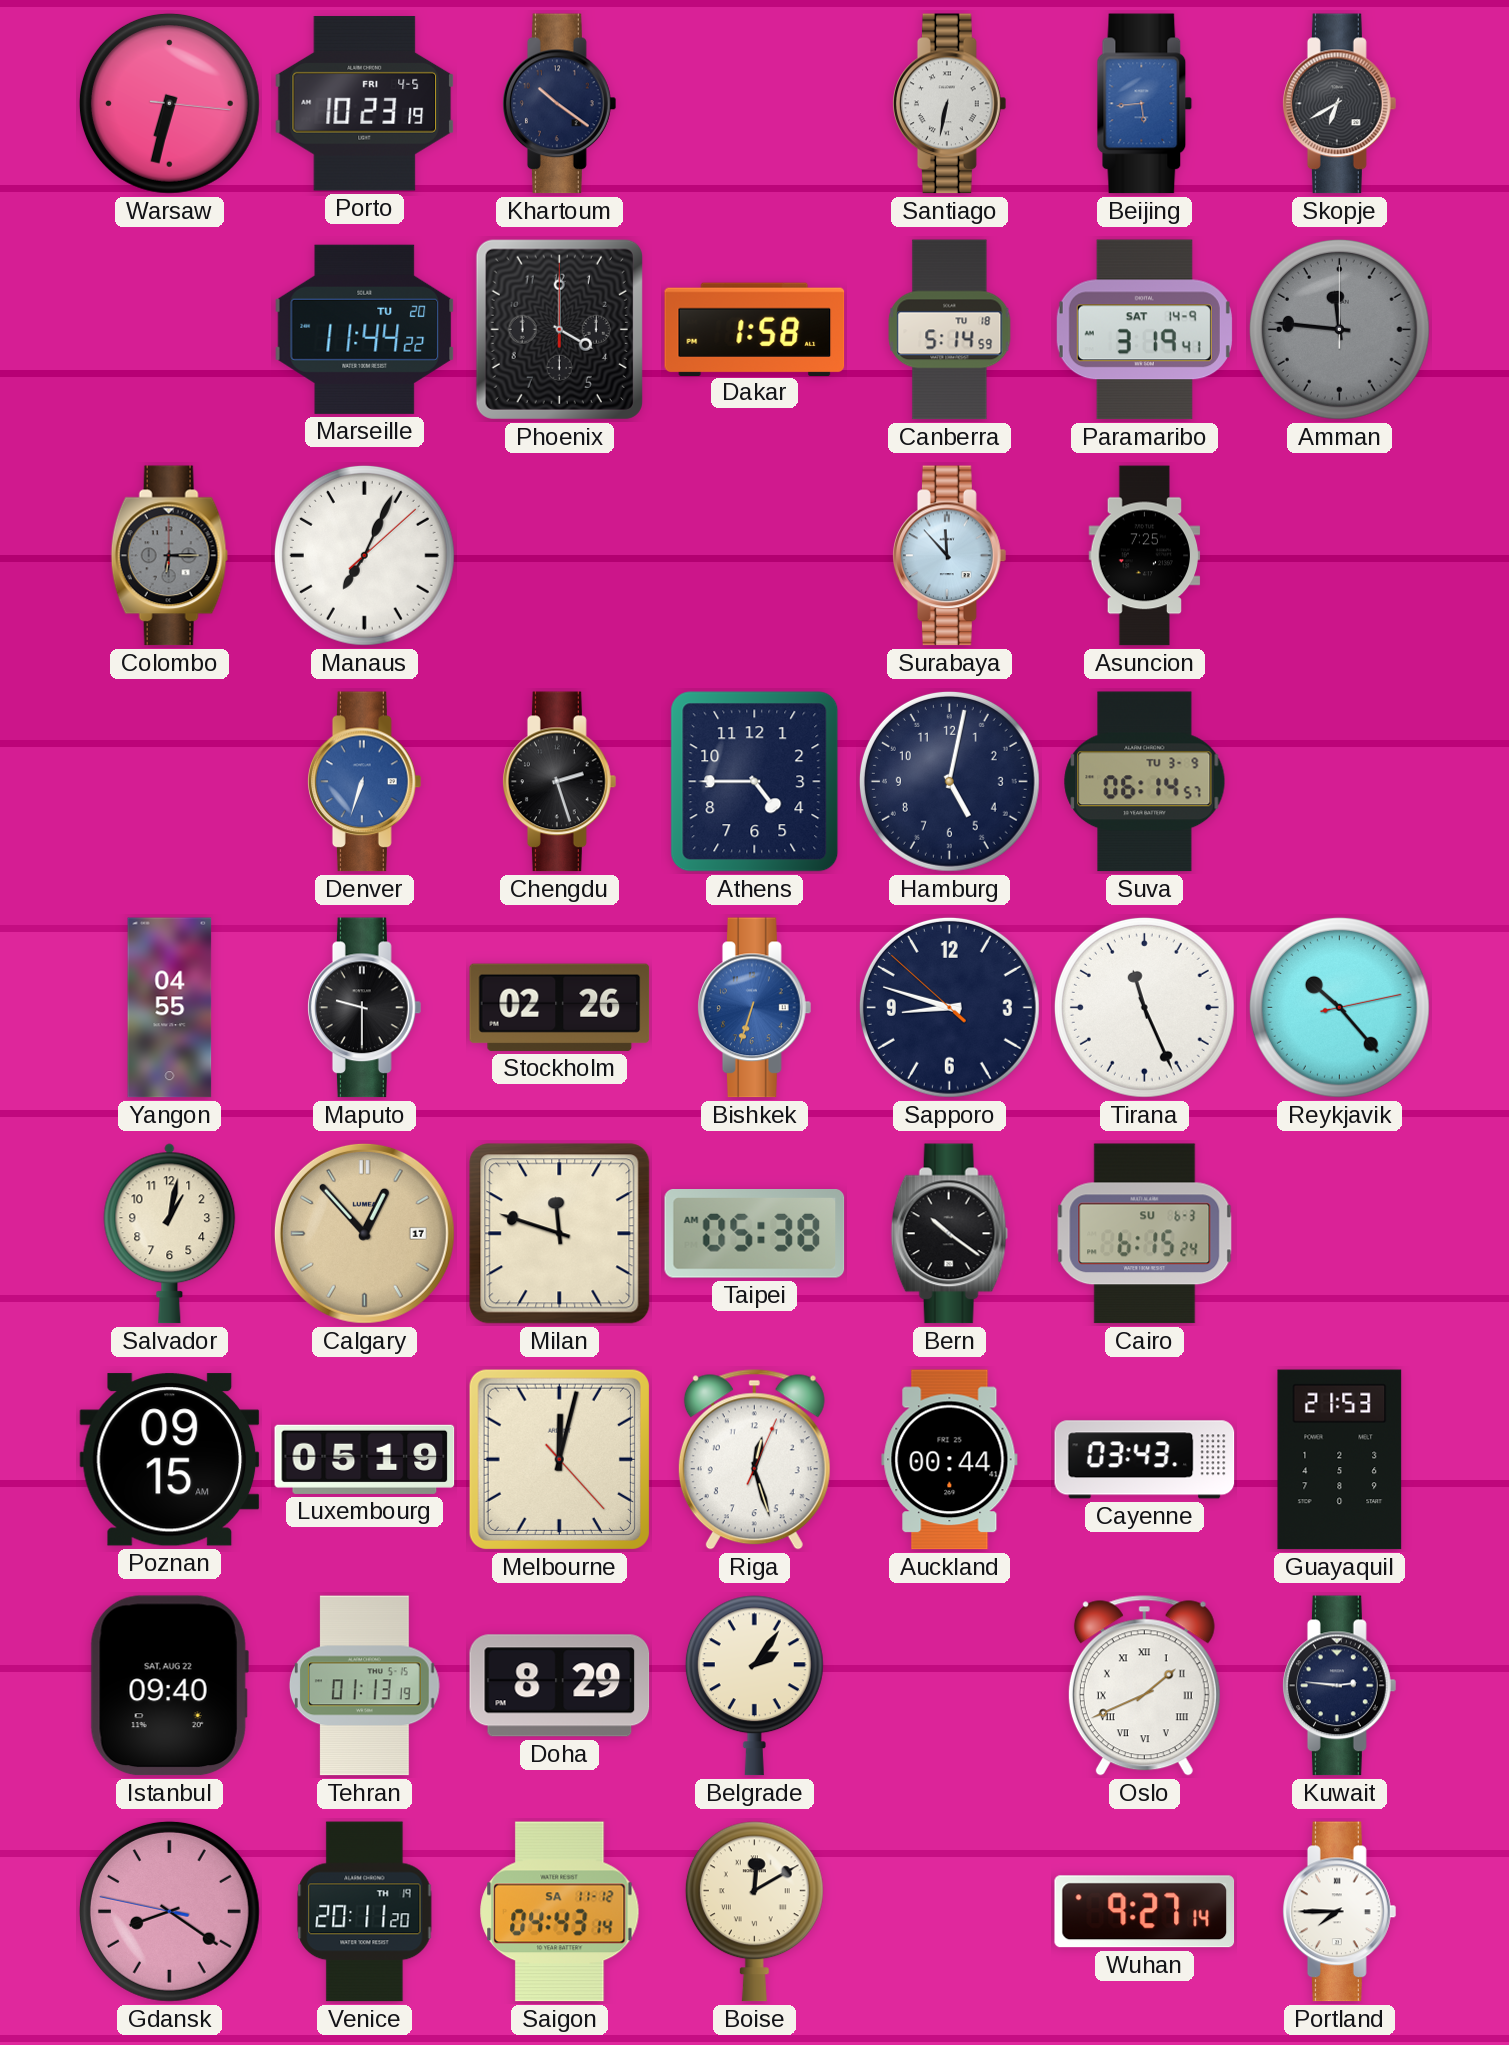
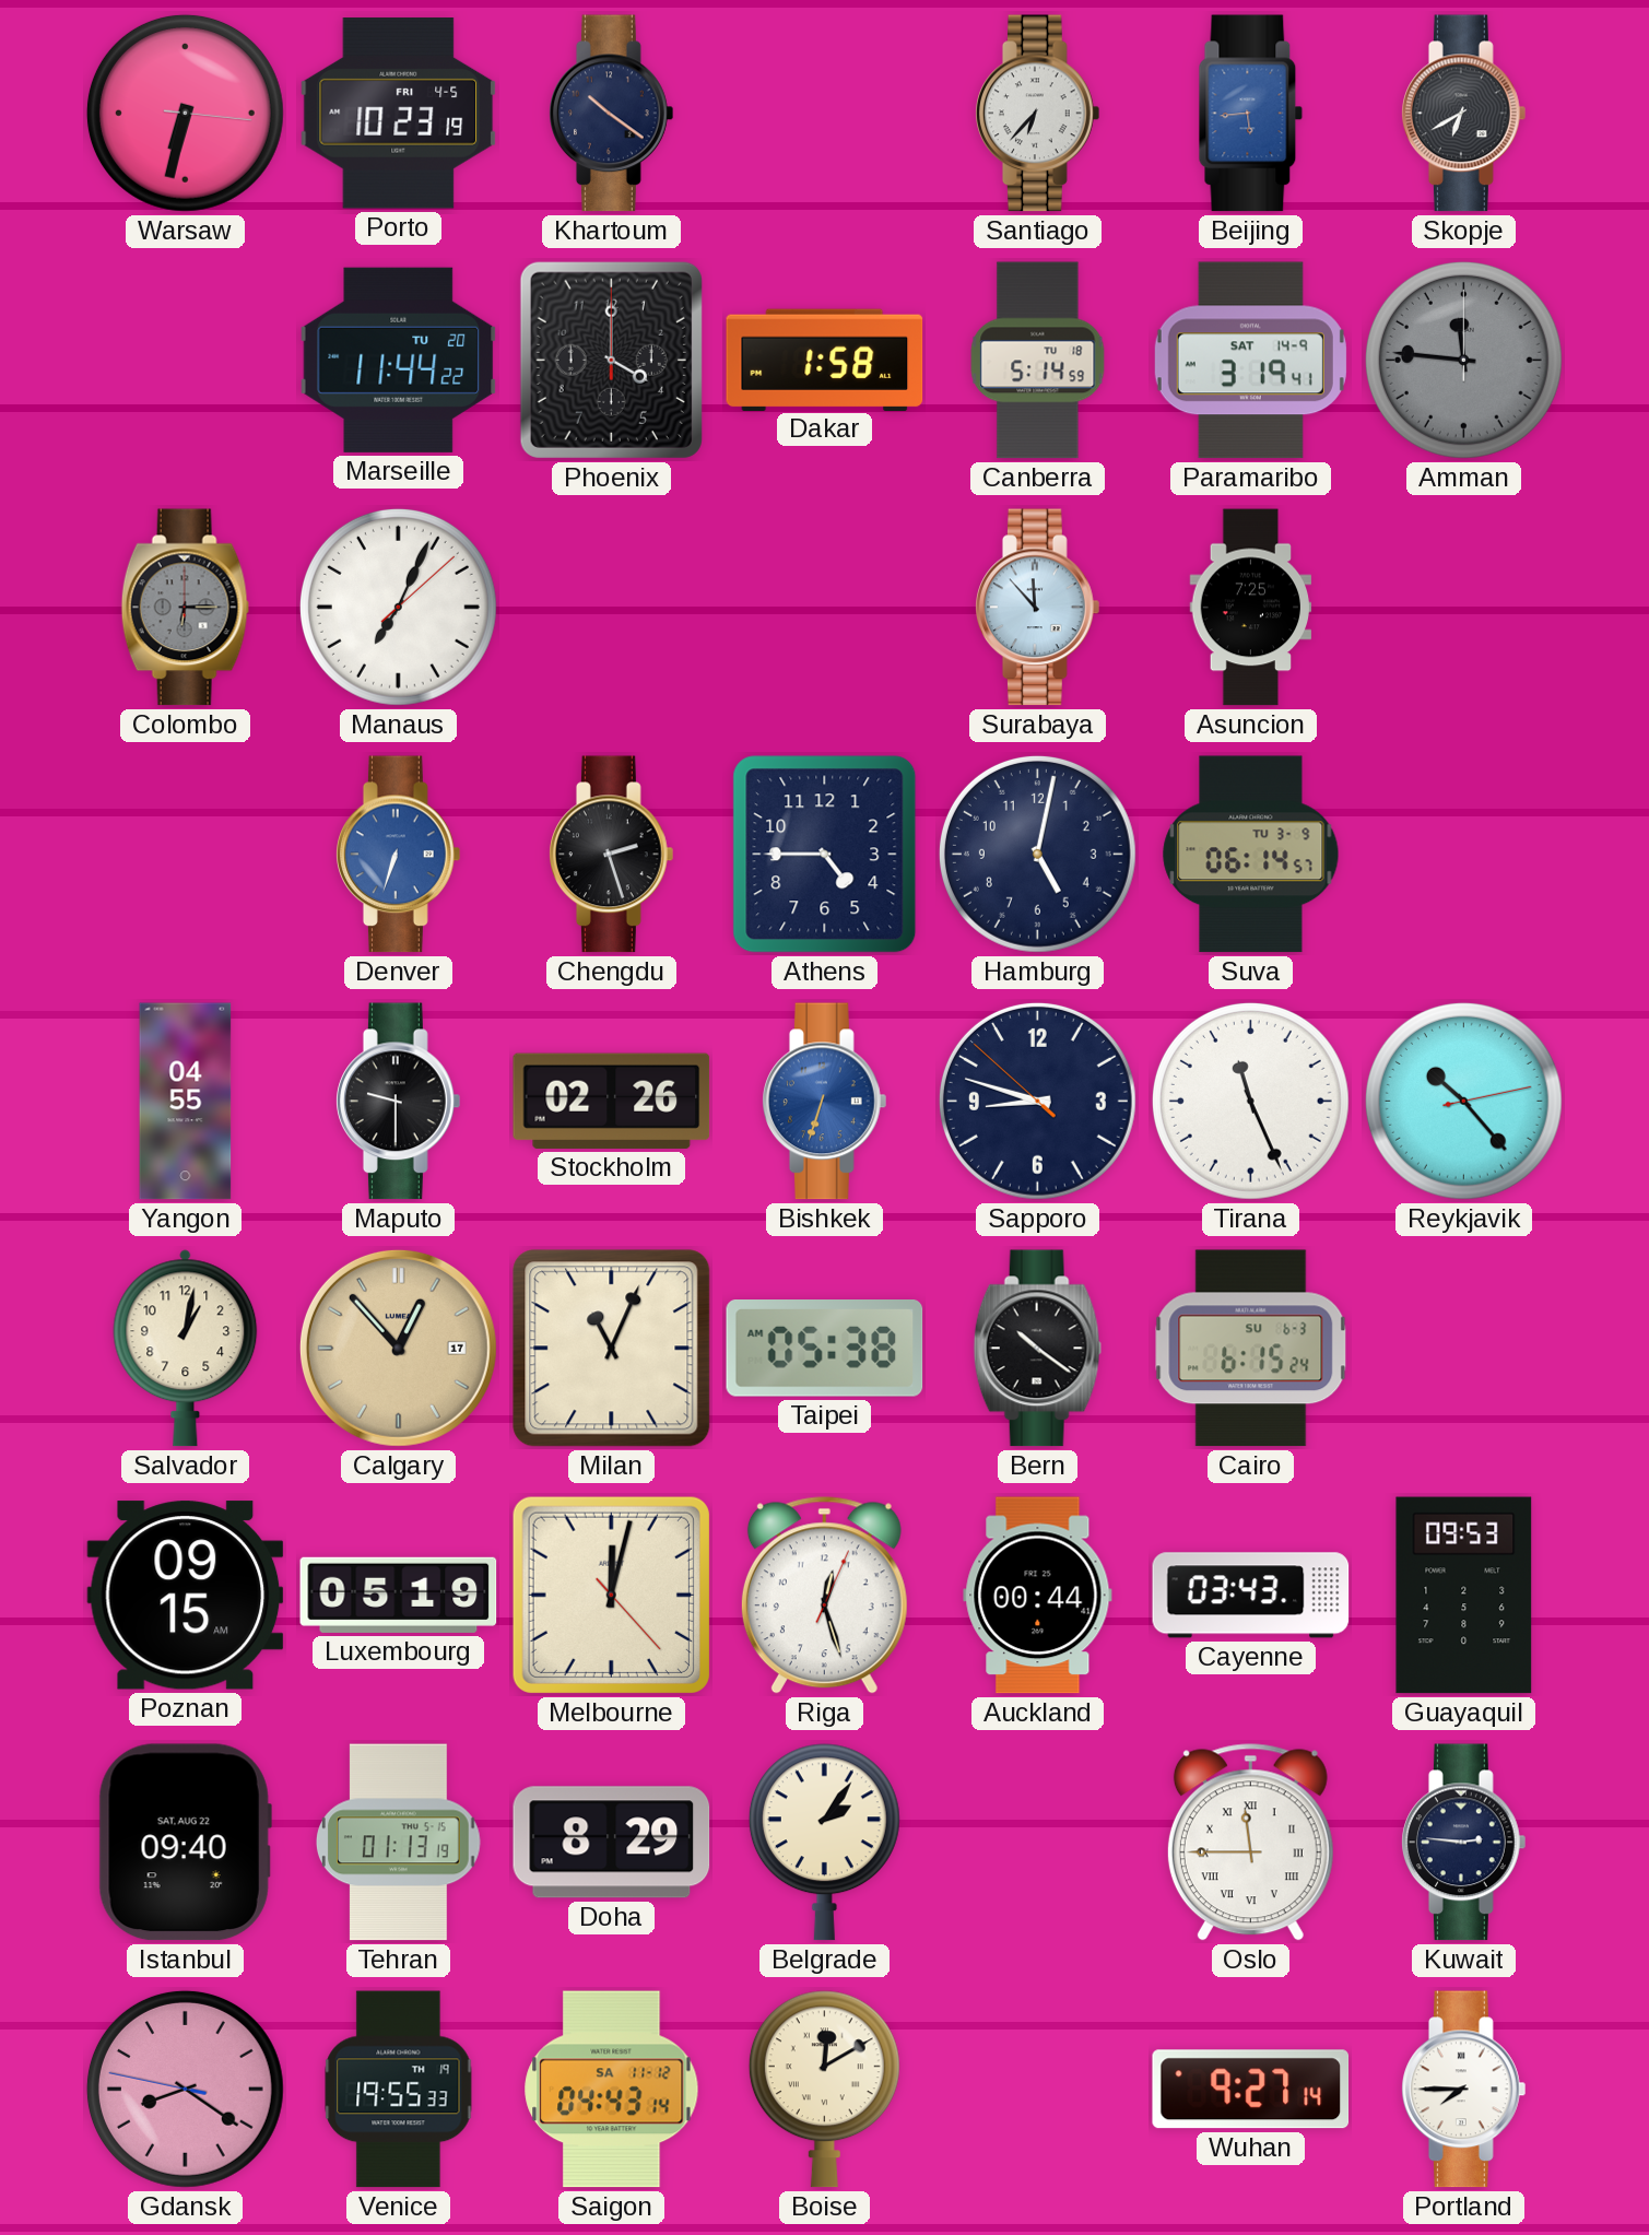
Santiago: 6:32 -> 6:37 (1038, 114)
Milan: 11:48 -> 11:04 (612, 1349)
Guayaquil: 21:53 -> 09:53 (1464, 1596)
Oslo: 1:41 -> 11:45 (1250, 1843)
Venice: 20:11 -> 19:55 (399, 2090)
